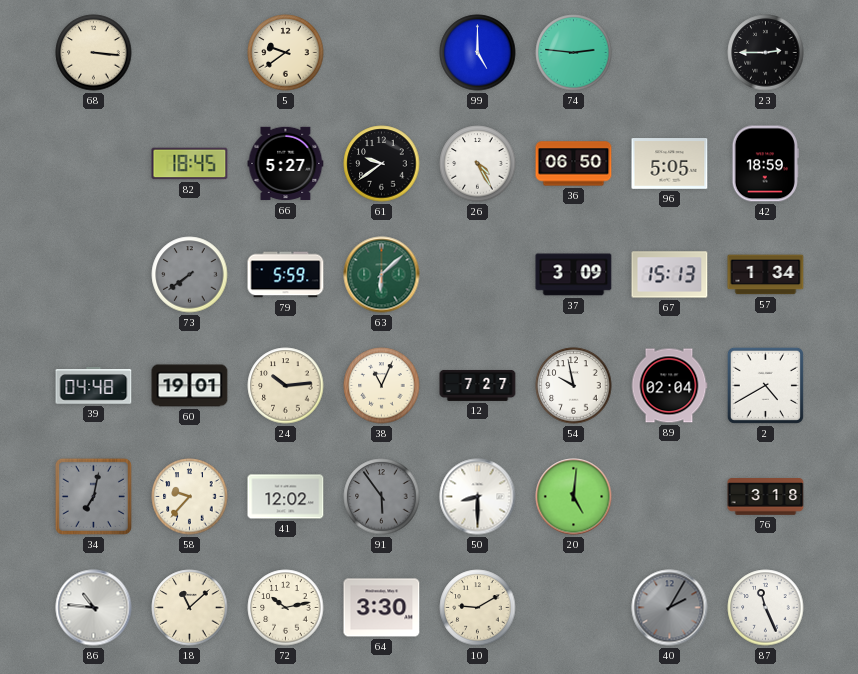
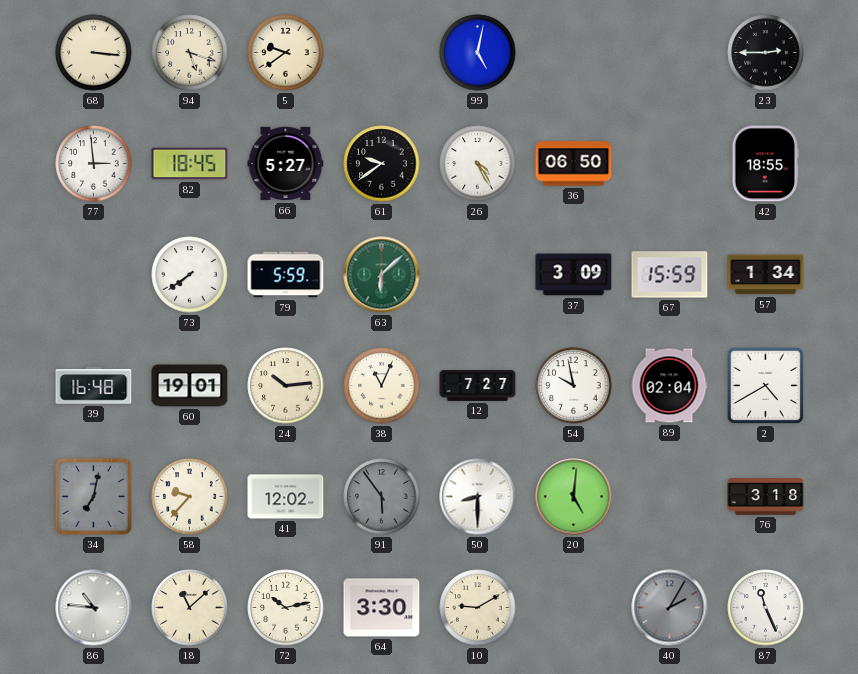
94: none -> 5:18 (190, 53)
99: 5:00 -> 5:02 (478, 53)
74: 2:46 -> none (574, 53)
77: none -> 2:59 (94, 164)
96: 5:05 -> none (670, 164)
42: 18:59 -> 18:55 (765, 164)
73 dial: grey -> white (190, 275)
67: 15:13 -> 15:59 (670, 275)
39: 04:48 -> 16:48 (94, 386)
